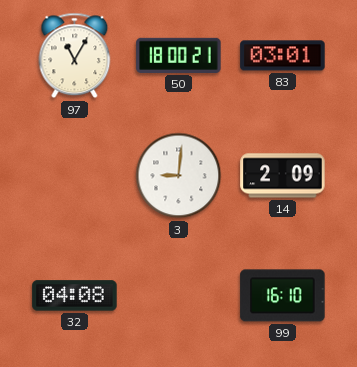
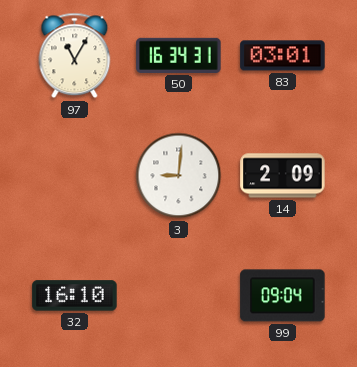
50: 18:00 -> 16:34 (179, 55)
32: 04:08 -> 16:10 (75, 296)
99: 16:10 -> 09:04 (283, 296)
